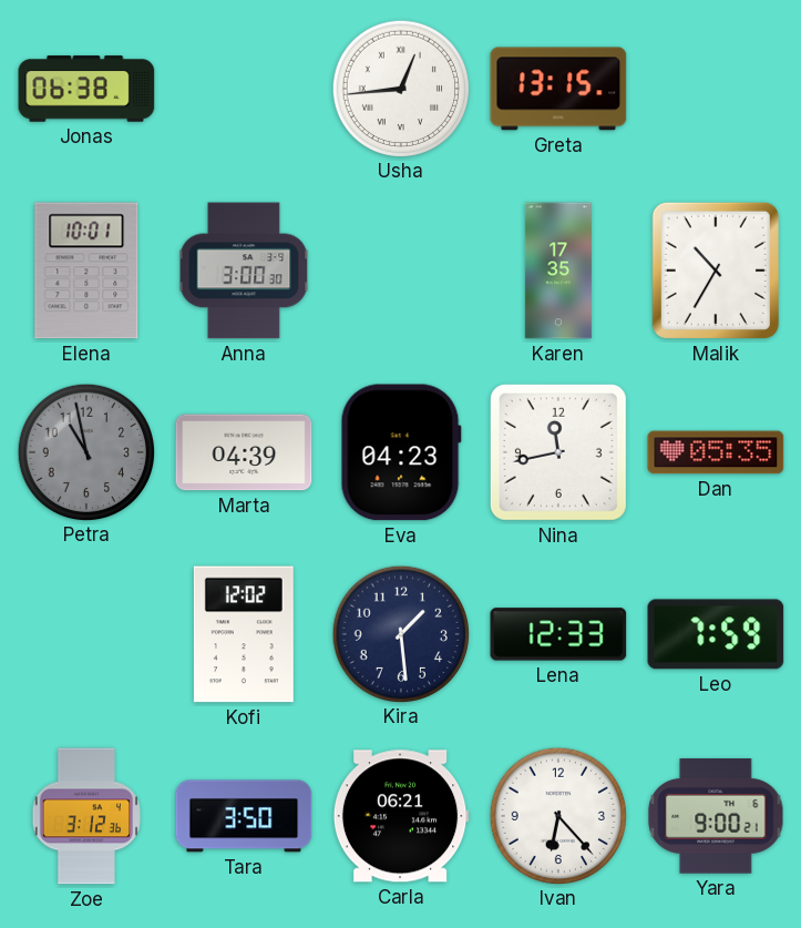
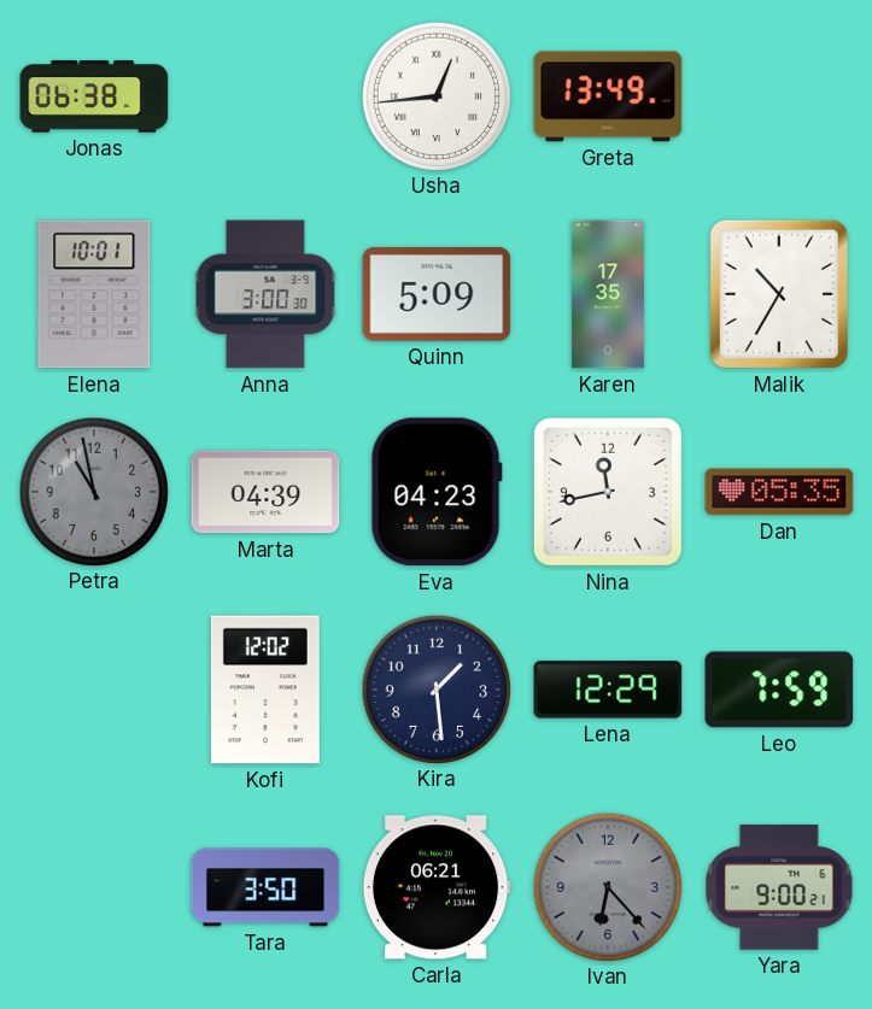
Greta: 13:15 -> 13:49 (608, 96)
Quinn: none -> 5:09 (437, 294)
Lena: 12:33 -> 12:29 (608, 690)
Zoe: 3:12 -> none (86, 816)
Ivan dial: white -> grey (607, 886)
